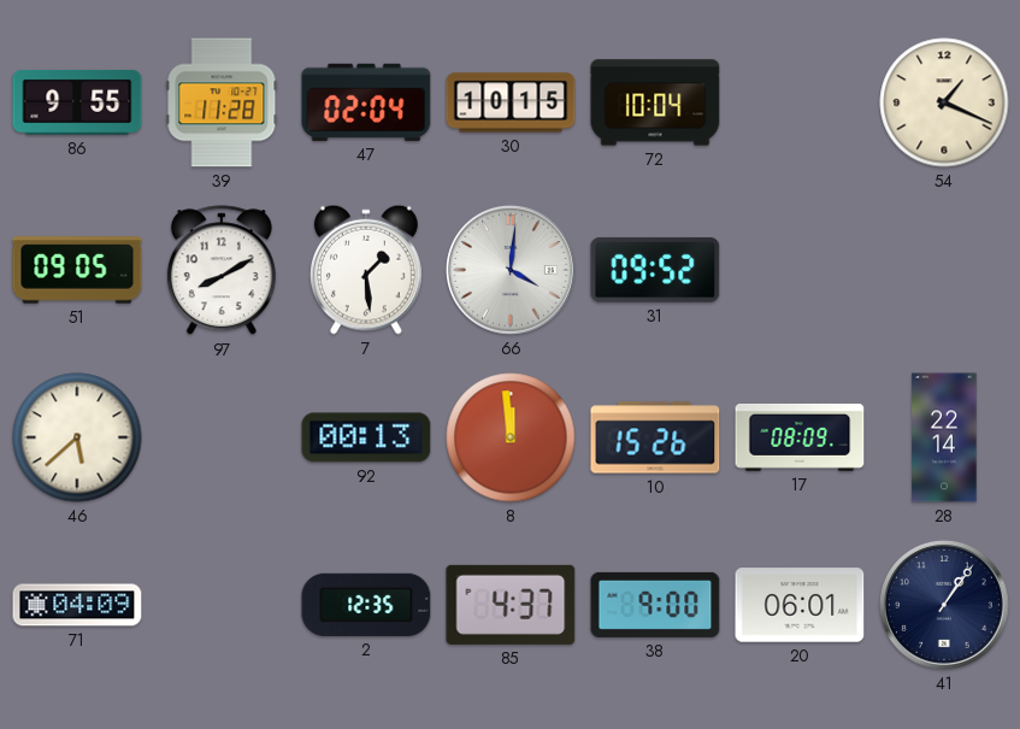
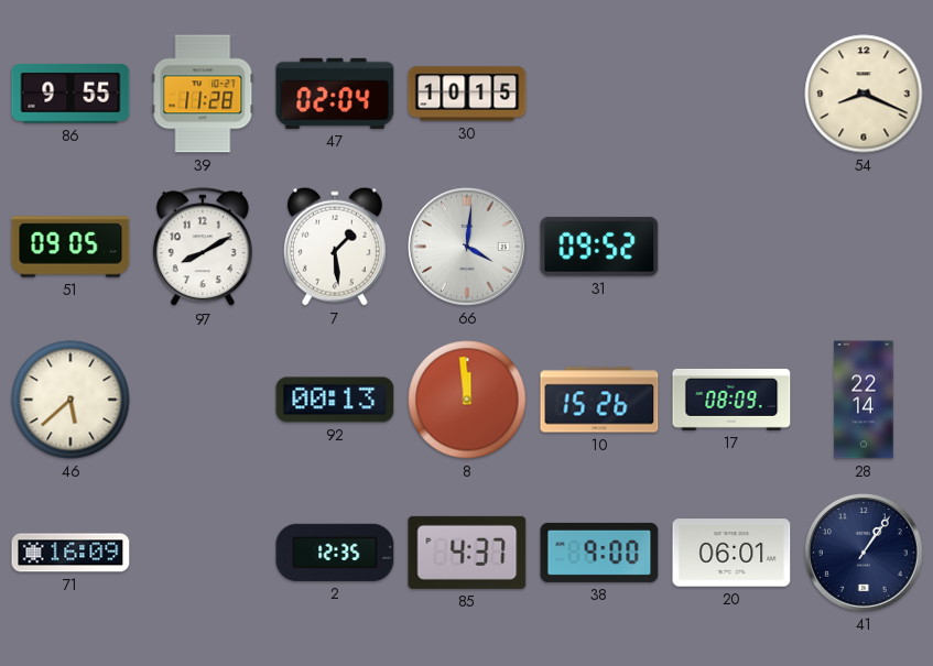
72: 10:04 -> none (655, 102)
54: 1:19 -> 8:19 (864, 94)
71: 04:09 -> 16:09 (70, 553)
